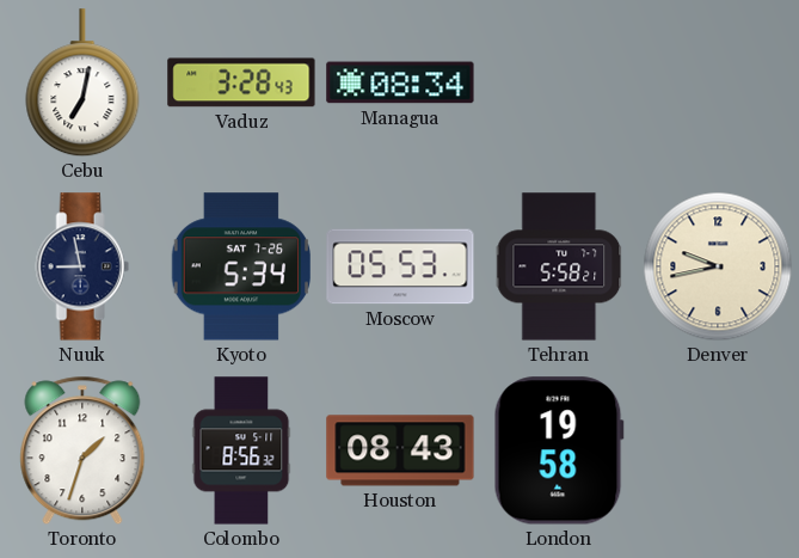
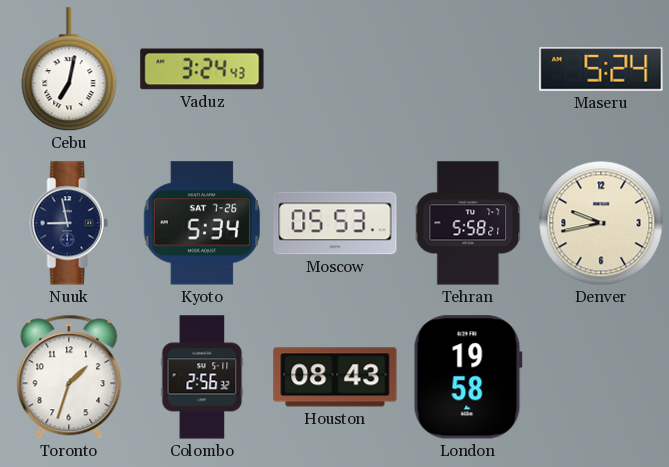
Vaduz: 3:28 -> 3:24 (202, 69)
Managua: 08:34 -> none (400, 82)
Maseru: none -> 5:24 (601, 69)
Colombo: 8:56 -> 2:56 (202, 377)
